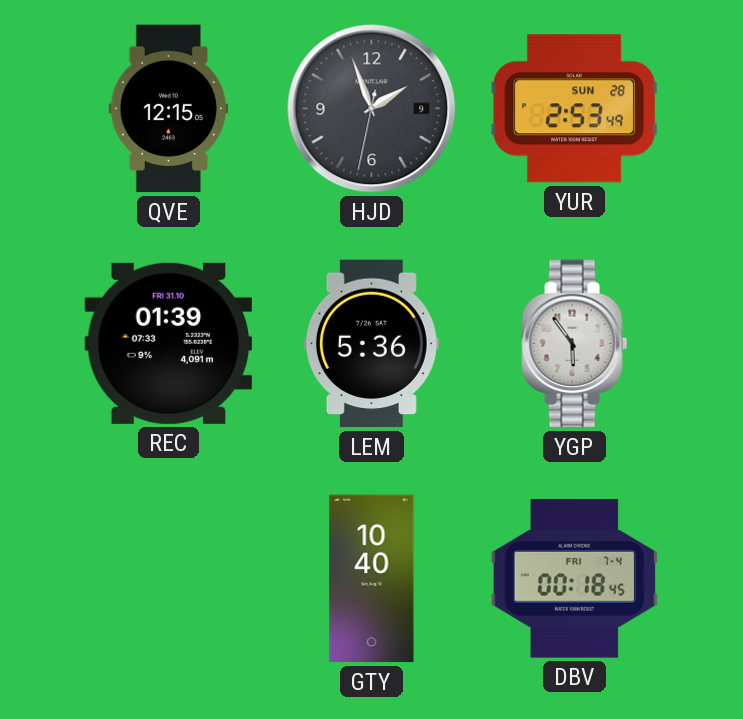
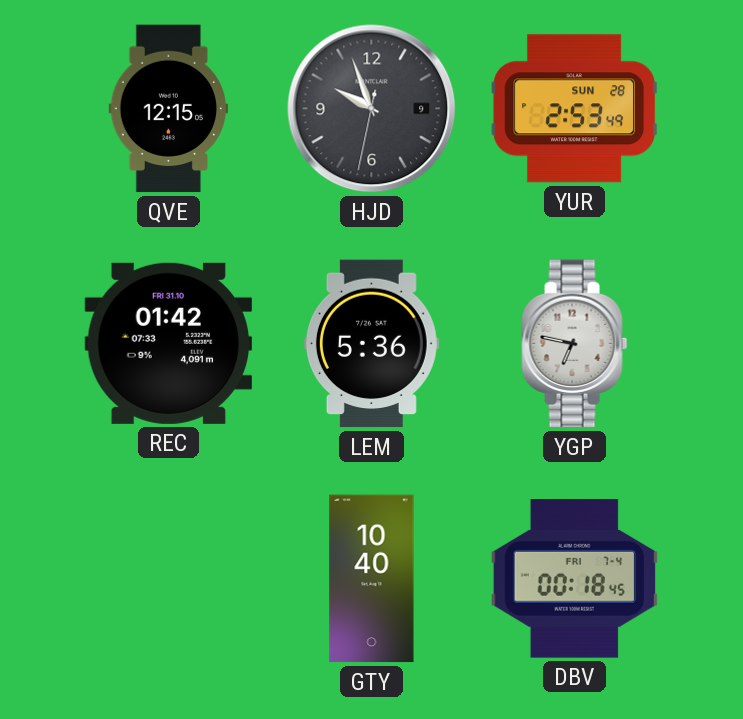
HJD: 1:56 -> 9:56 (372, 109)
REC: 01:39 -> 01:42 (168, 343)
YGP: 5:54 -> 6:47 (575, 344)
